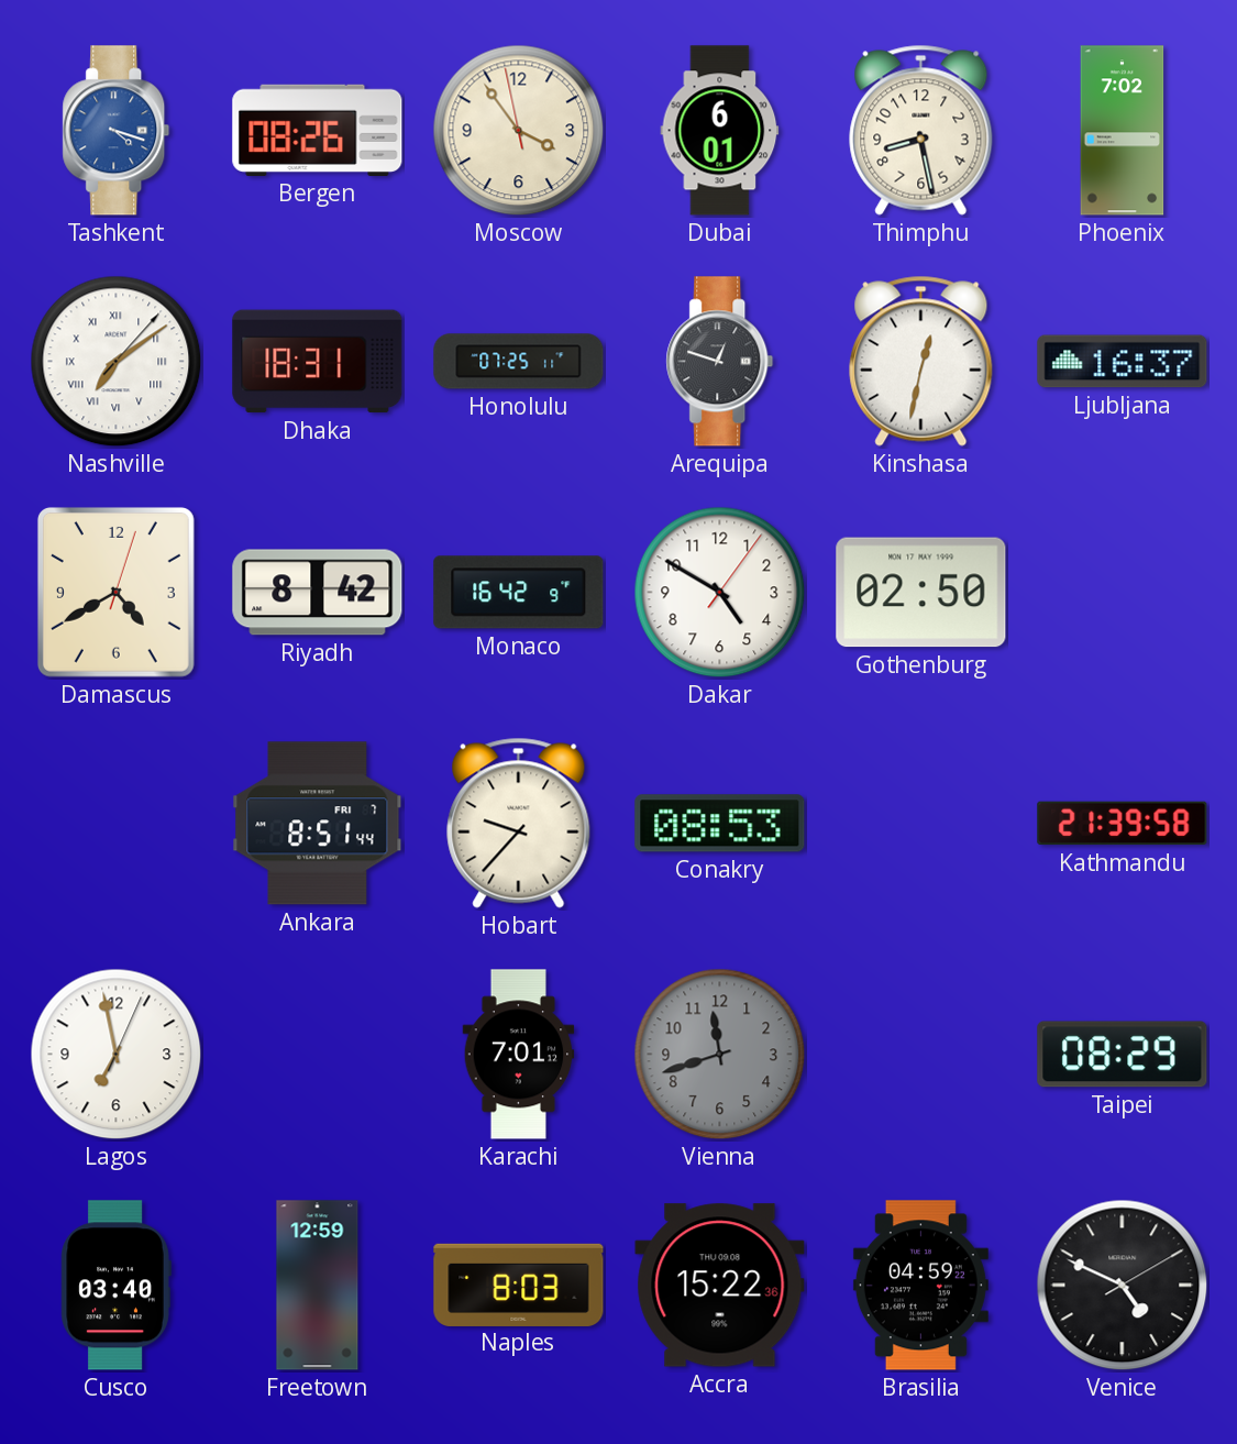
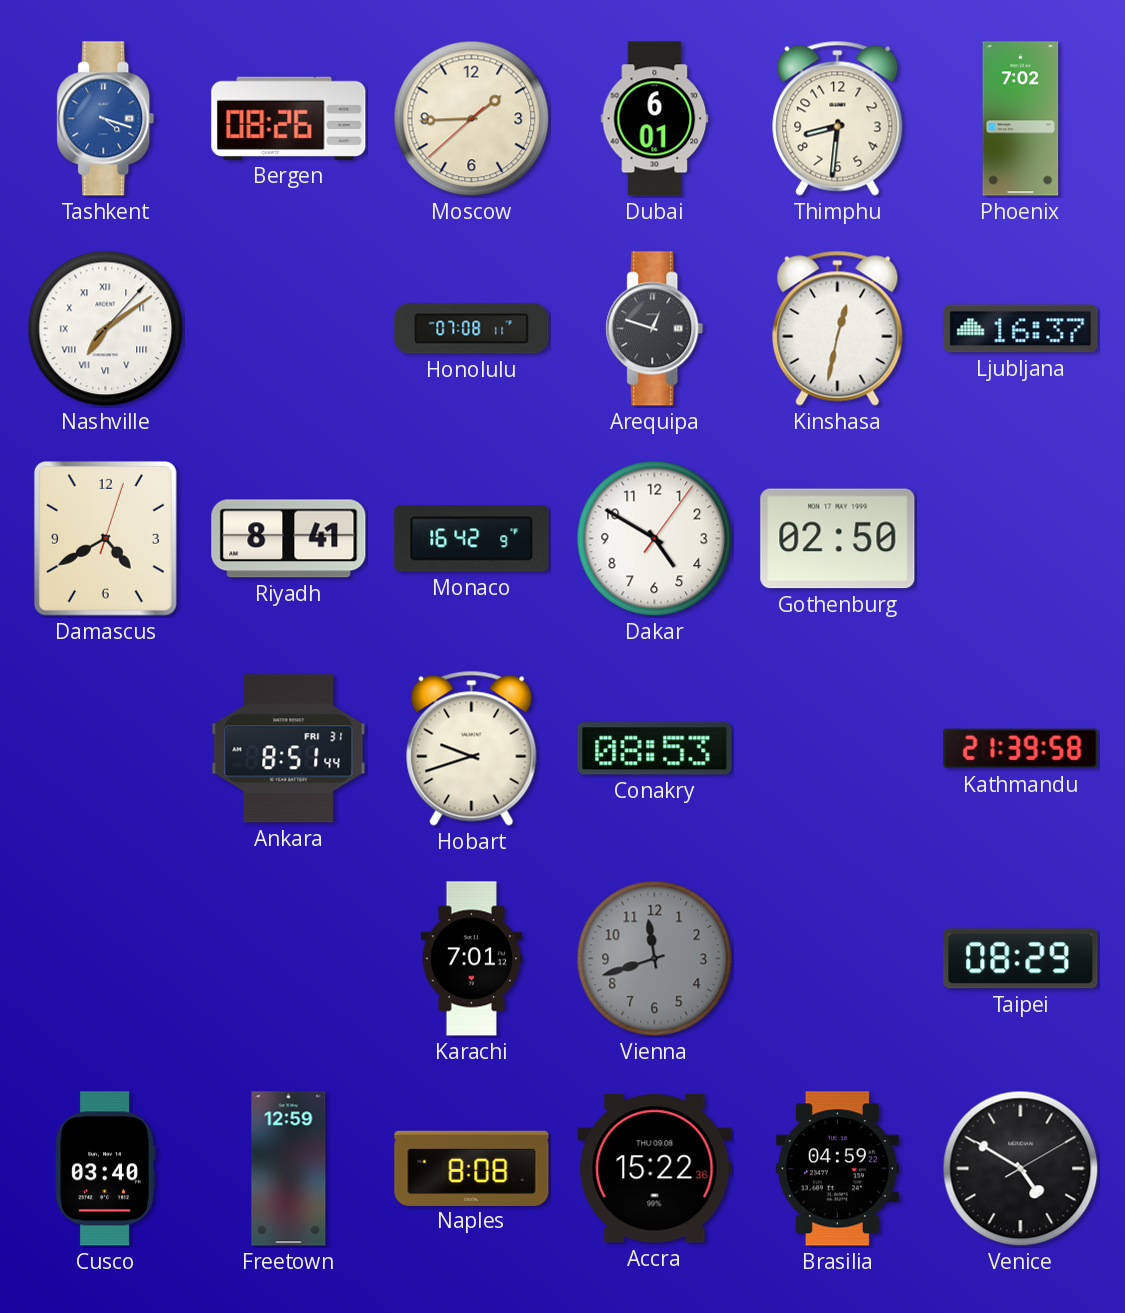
Moscow: 3:53 -> 1:44 (472, 119)
Thimphu: 8:28 -> 8:31 (838, 118)
Dhaka: 18:31 -> none (318, 362)
Honolulu: 07:25 -> 07:08 (472, 329)
Riyadh: 8:42 -> 8:41 (289, 539)
Ankara date: FRI 7 -> FRI 31 (289, 749)
Hobart: 9:37 -> 9:42 (472, 748)
Lagos: 6:58 -> none (117, 1055)
Naples: 8:03 -> 8:08 (472, 1168)
Venice: 4:49 -> 4:50 (1021, 1169)
